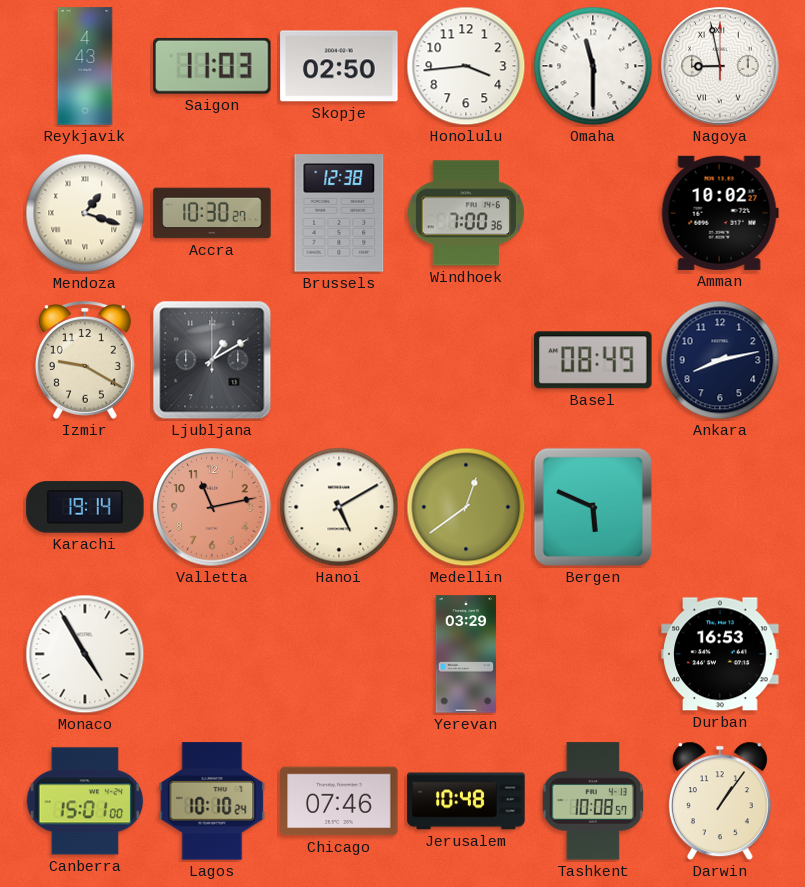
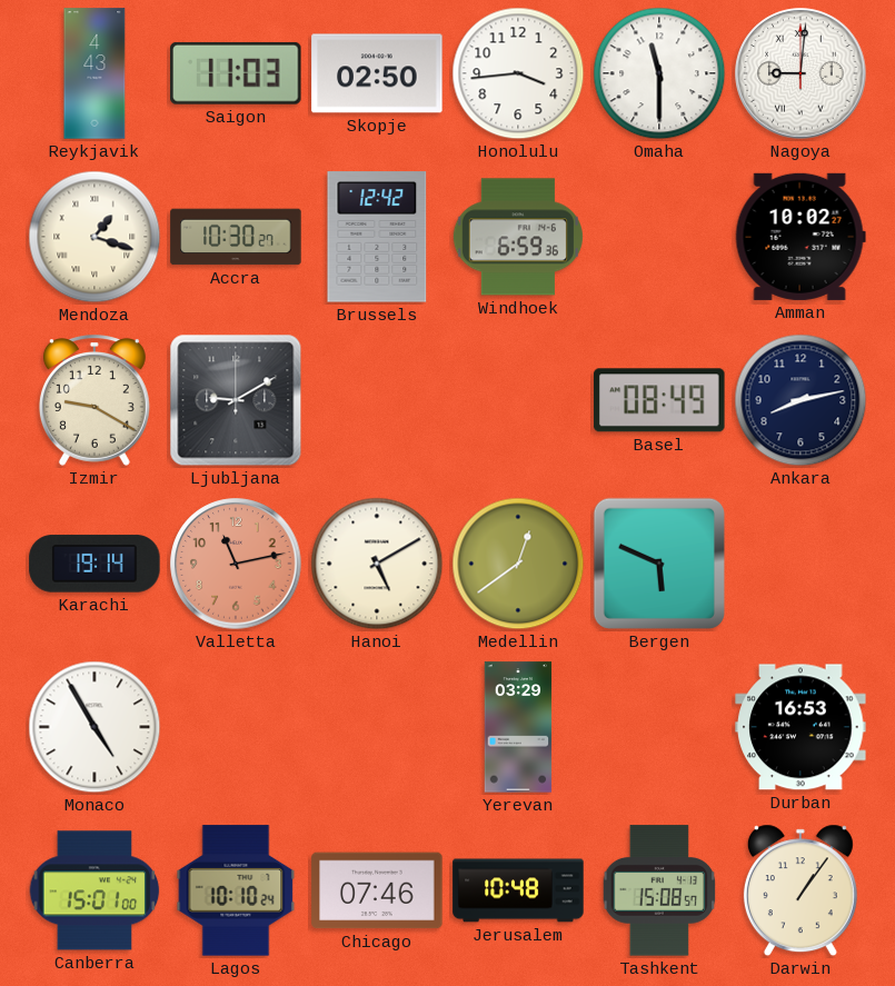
Nagoya: 8:58 -> 9:01 (800, 73)
Brussels: 12:38 -> 12:42 (377, 237)
Windhoek: 7:00 -> 6:59 (518, 237)
Ljubljana: 1:10 -> 9:10 (236, 400)
Tashkent: 10:08 -> 15:08 (659, 890)
